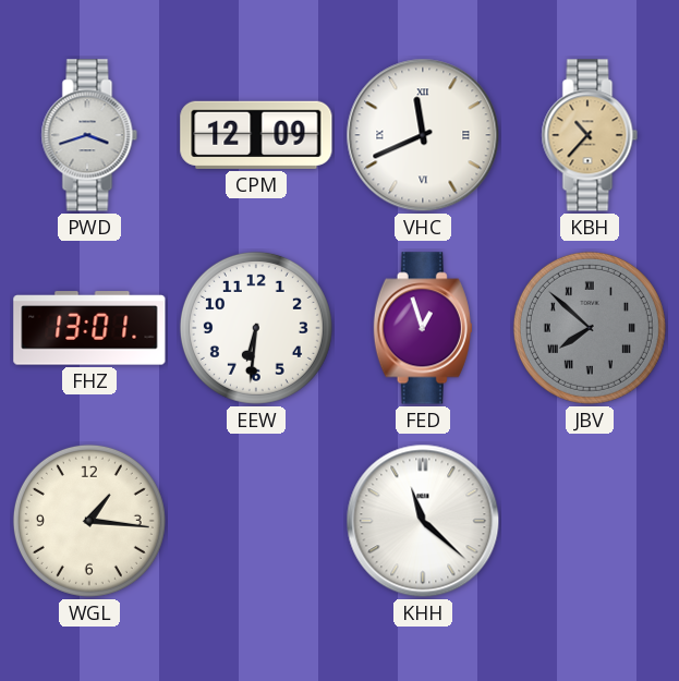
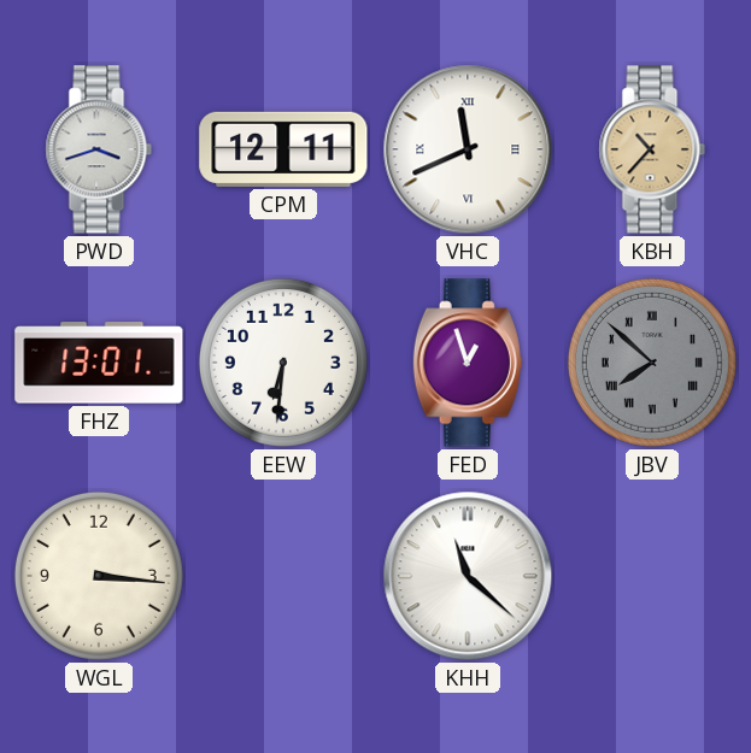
CPM: 12:09 -> 12:11 (283, 149)
WGL: 1:16 -> 3:16 (99, 576)
